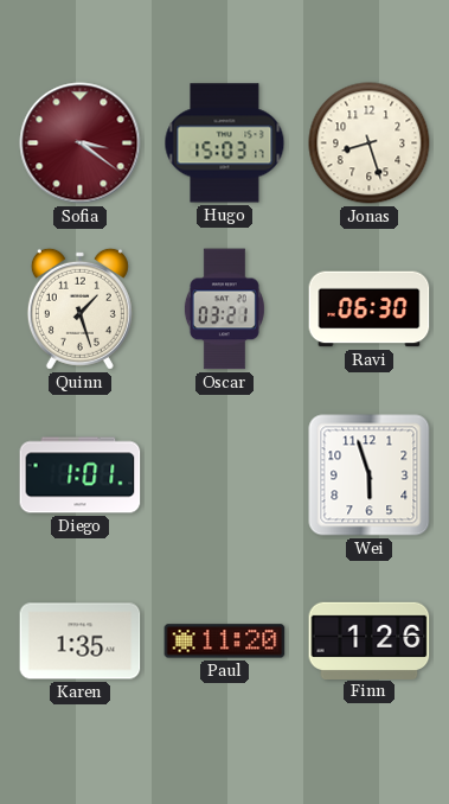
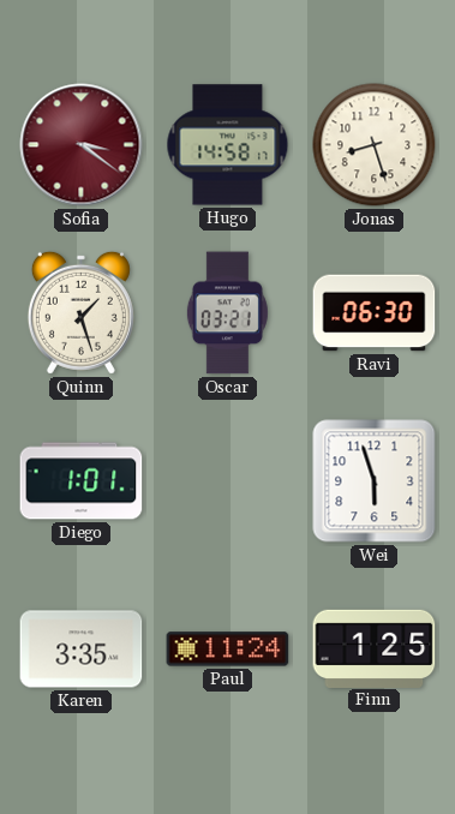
Hugo: 15:03 -> 14:58 (228, 145)
Karen: 1:35 -> 3:35 (82, 650)
Paul: 11:20 -> 11:24 (228, 650)
Finn: 1:26 -> 1:25 (375, 648)
